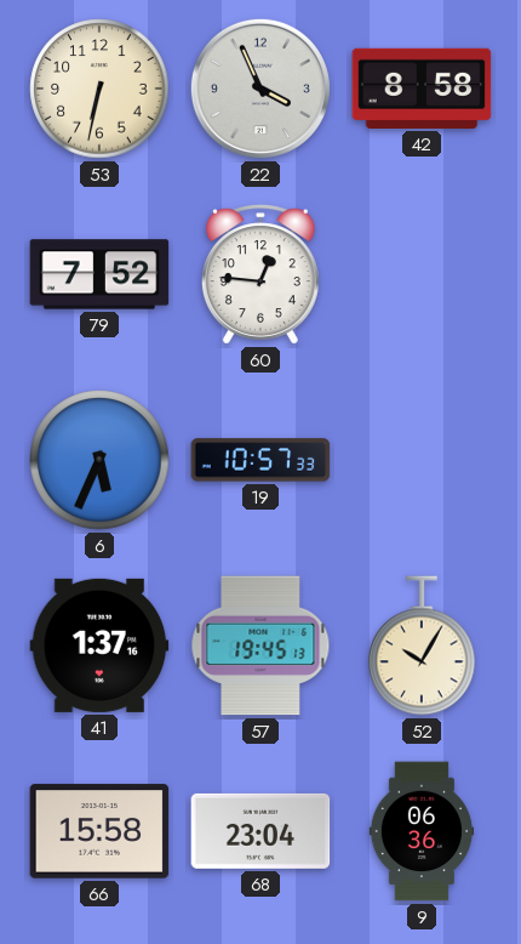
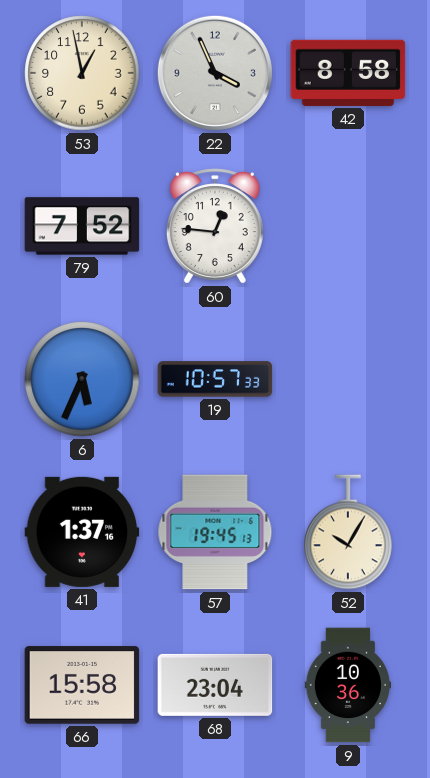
53: 6:32 -> 12:58 (82, 73)
9: 06:36 -> 10:36 (347, 685)
